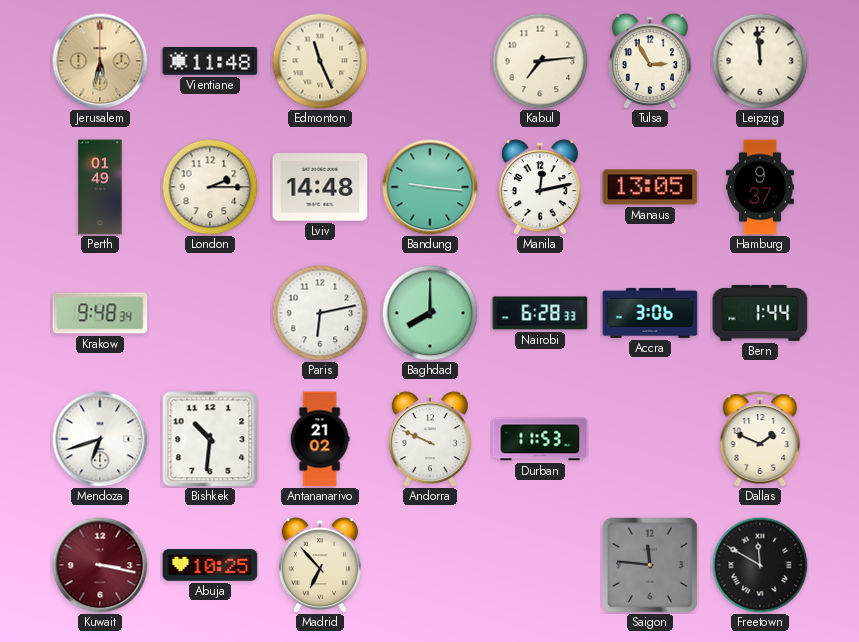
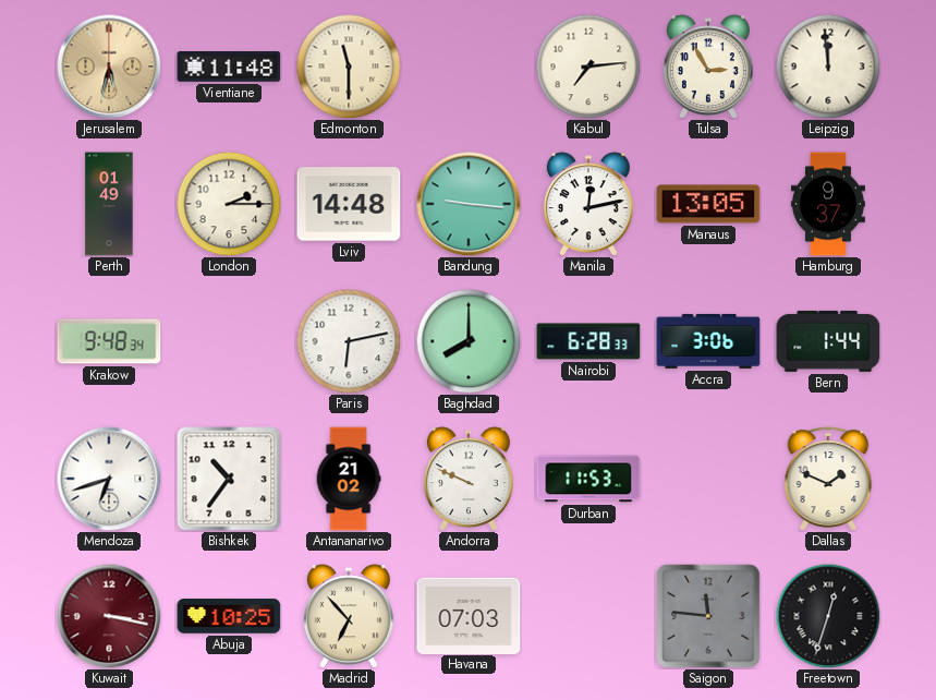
Edmonton: 11:26 -> 11:30 (349, 67)
Bishkek: 10:31 -> 10:36 (229, 479)
Havana: none -> 07:03 (469, 615)
Freetown: 11:50 -> 12:33 (828, 616)
